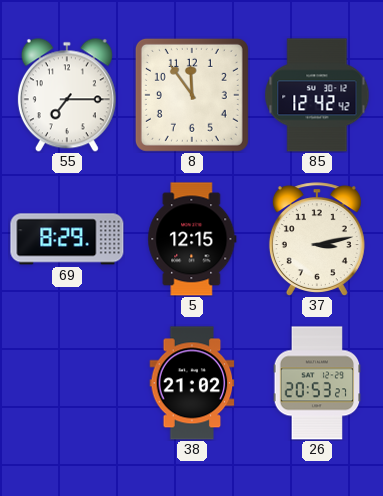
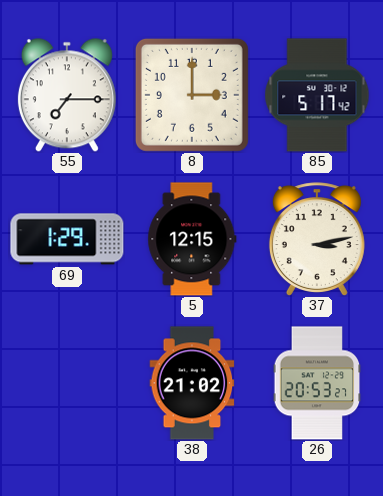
8: 11:54 -> 3:00 (192, 95)
85: 12:42 -> 5:17 (317, 95)
69: 8:29 -> 1:29 (67, 239)
